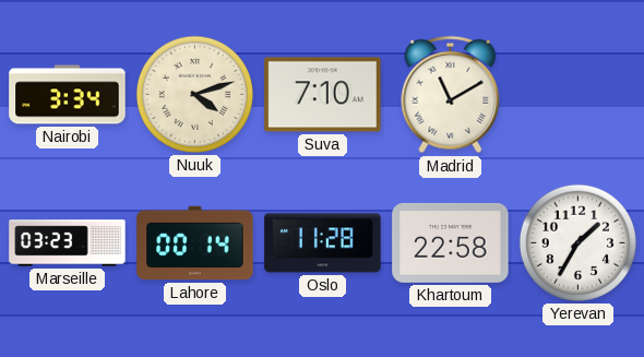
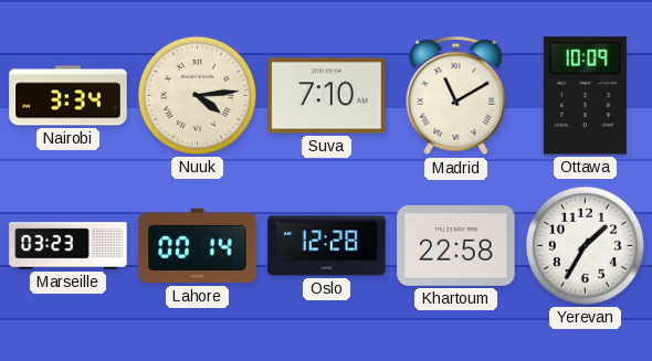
Nuuk: 4:12 -> 4:14 (197, 95)
Ottawa: none -> 10:09 (585, 96)
Oslo: 11:28 -> 12:28 (327, 246)
